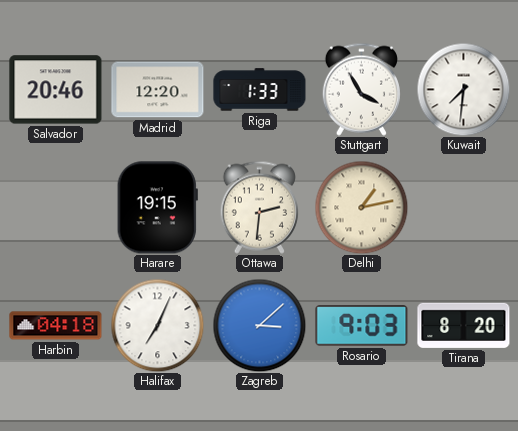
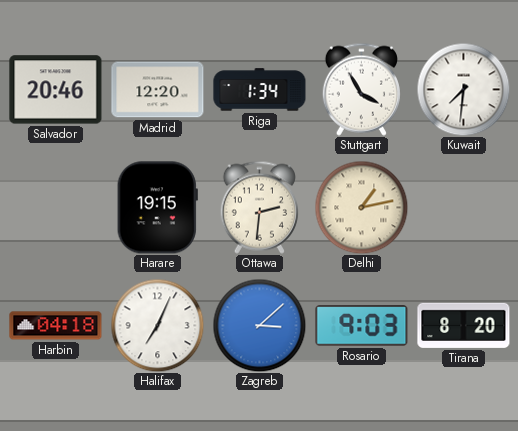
Riga: 1:33 -> 1:34 (260, 90)
